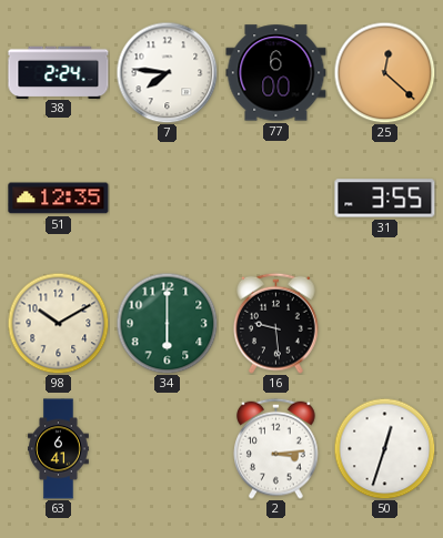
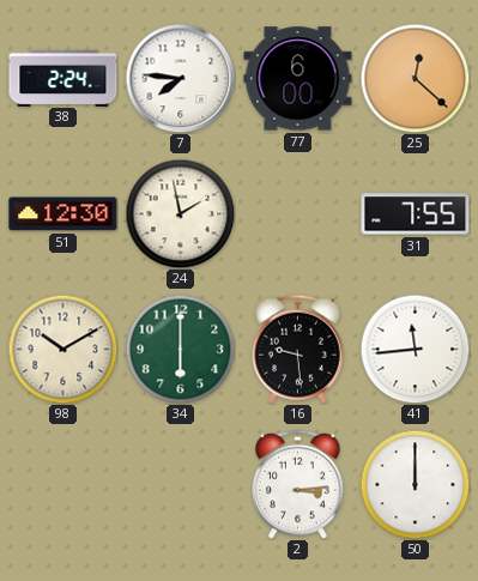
51: 12:35 -> 12:30 (63, 214)
24: none -> 1:58 (180, 213)
31: 3:55 -> 7:55 (416, 214)
41: none -> 11:44 (415, 349)
63: 6:41 -> none (59, 449)
50: 12:33 -> 12:00 (415, 484)
